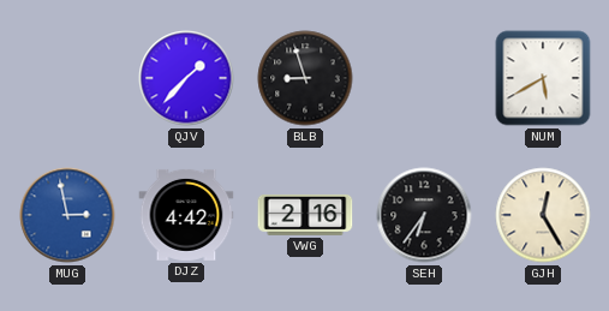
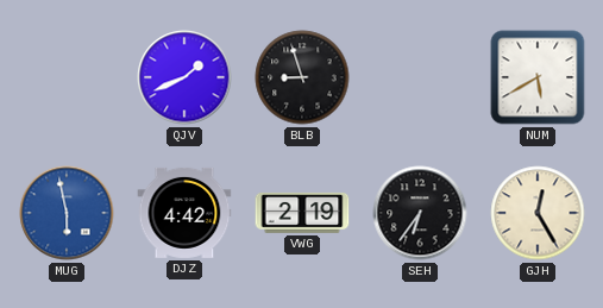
QJV: 1:37 -> 1:41 (184, 77)
MUG: 2:58 -> 5:58 (67, 213)
VWG: 2:16 -> 2:19 (302, 213)
